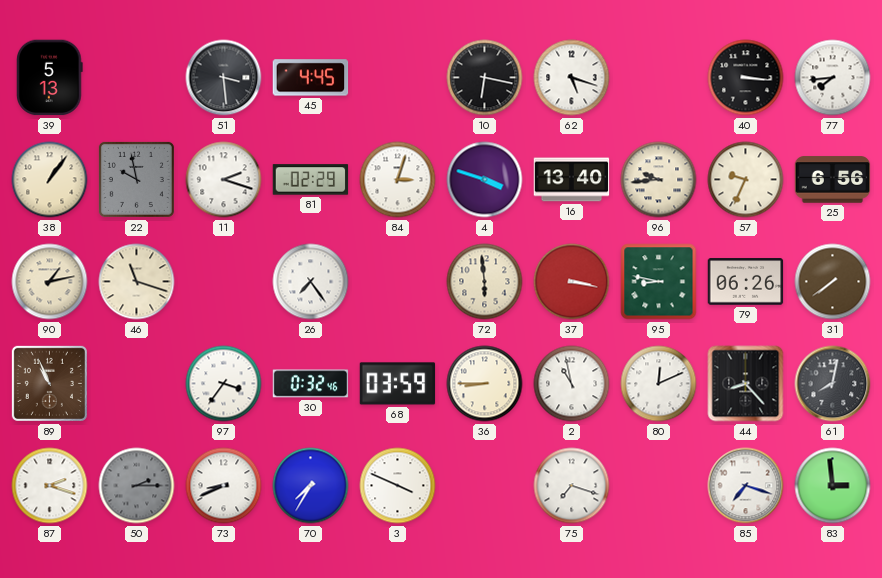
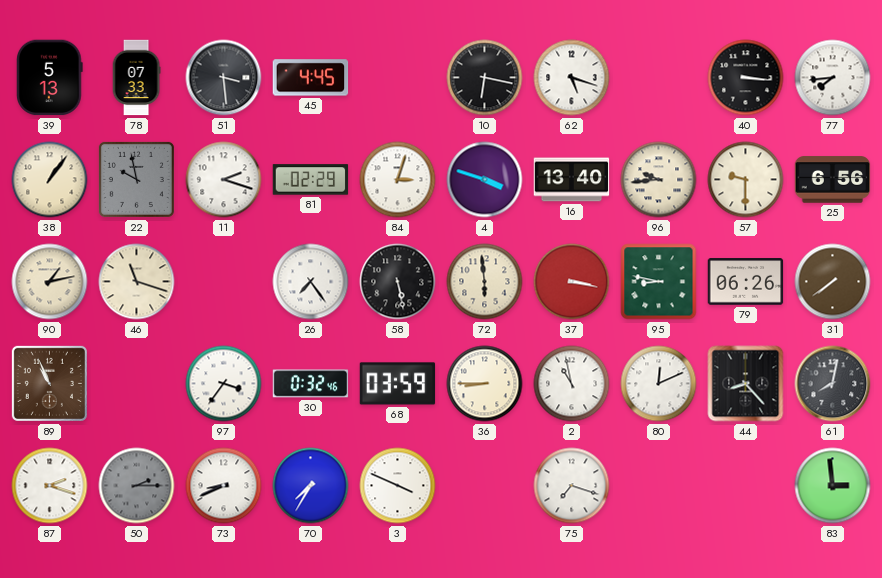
78: none -> 07:33 (136, 78)
57: 9:34 -> 9:30 (746, 180)
58: none -> 5:28 (398, 282)
85: 7:18 -> none (746, 486)
